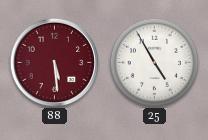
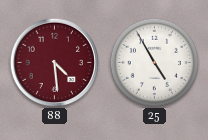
88: 5:29 -> 4:29 (54, 62)
